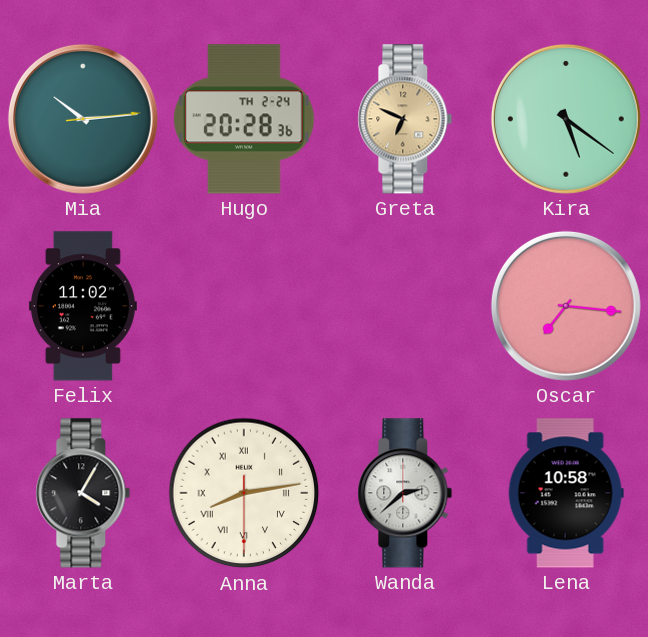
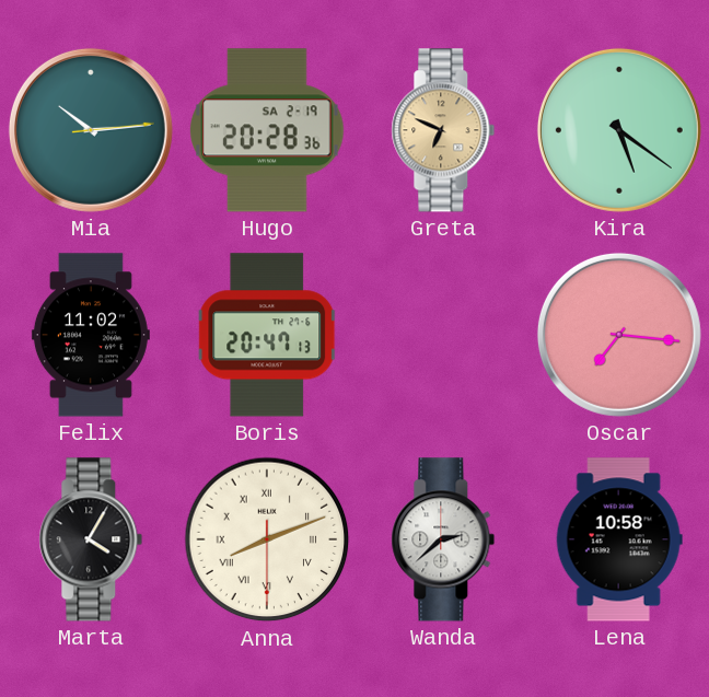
Hugo date: TH 2-24 -> SA 2-19 (267, 130)
Boris: none -> 20:47 (267, 335)
Anna: 8:13 -> 8:11 (267, 539)
